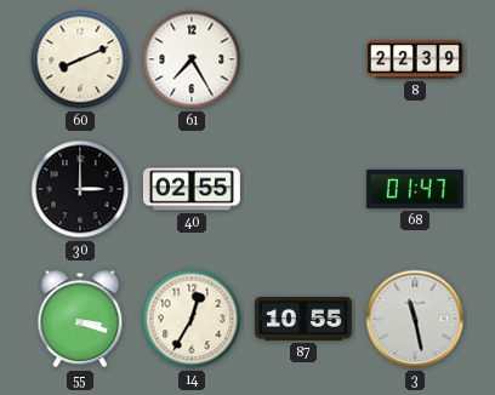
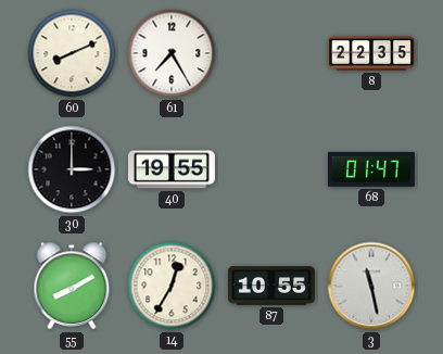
8: 22:39 -> 22:35 (371, 53)
40: 02:55 -> 19:55 (172, 169)
55: 3:18 -> 8:10 (72, 286)
